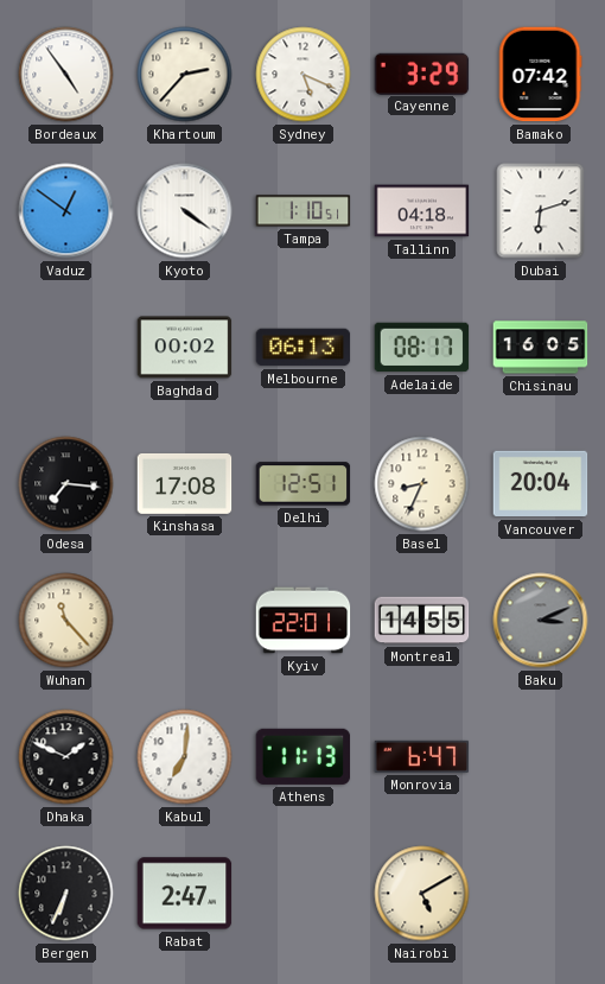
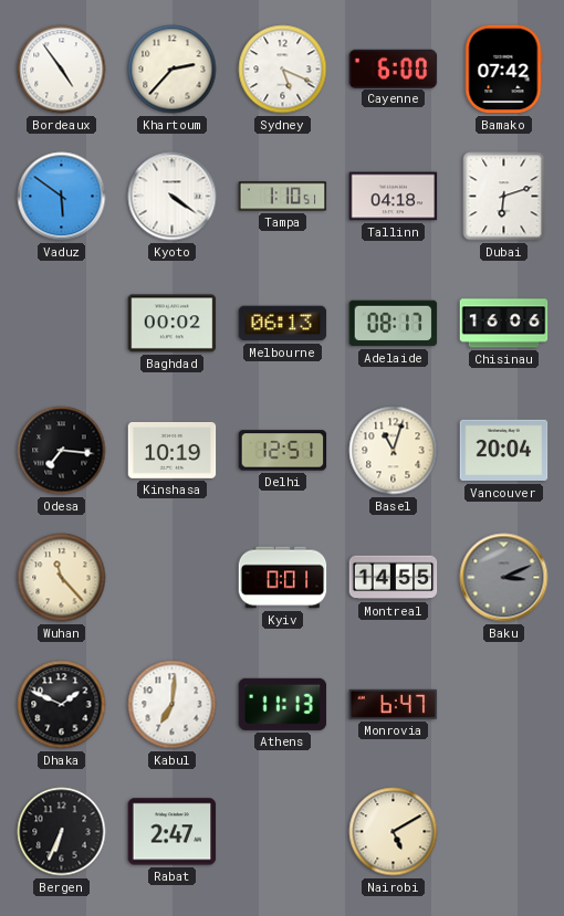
Cayenne: 3:29 -> 6:00 (394, 69)
Vaduz: 12:51 -> 5:51 (62, 197)
Chisinau: 16:05 -> 16:06 (504, 324)
Kinshasa: 17:08 -> 10:19 (173, 450)
Basel: 8:34 -> 11:03 (394, 451)
Kyiv: 22:01 -> 0:01 (283, 578)
